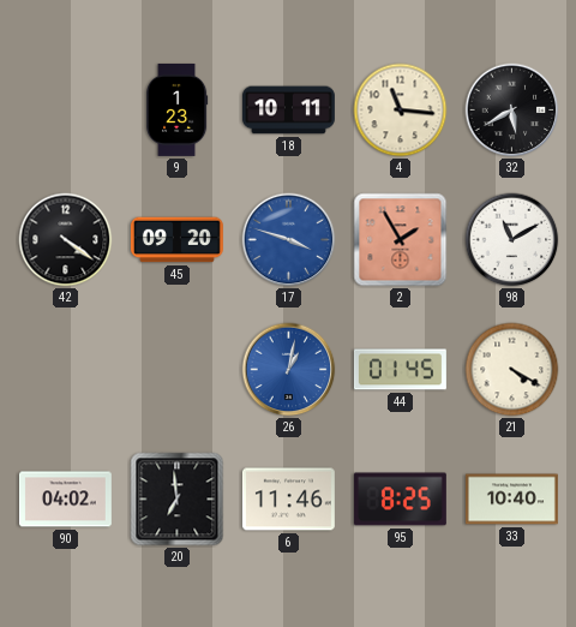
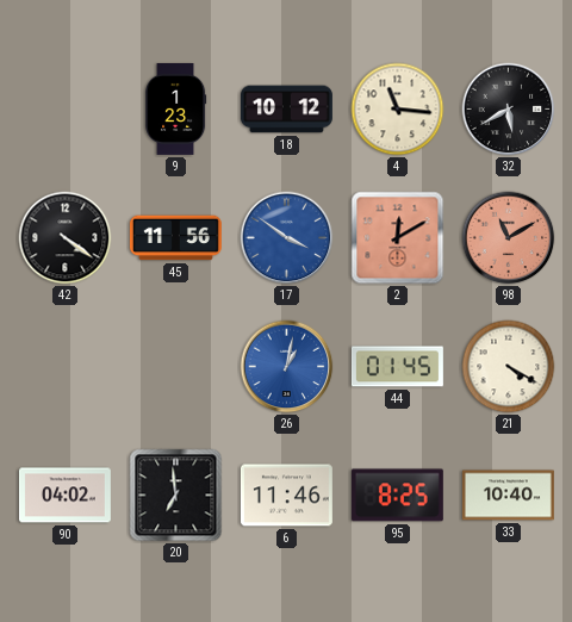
18: 10:11 -> 10:12 (286, 110)
45: 09:20 -> 11:56 (175, 238)
17: 3:48 -> 3:51 (287, 238)
2: 1:55 -> 12:10 (398, 238)
98 dial: white -> salmon (509, 238)
